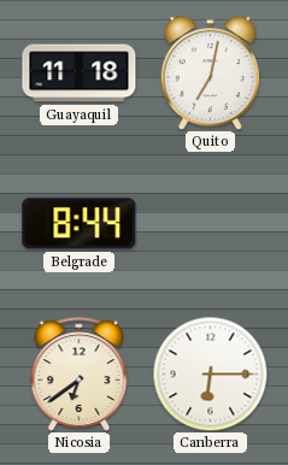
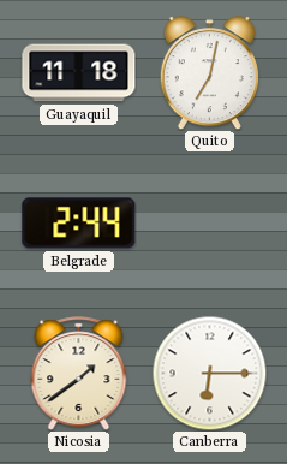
Belgrade: 8:44 -> 2:44 (79, 224)
Nicosia: 6:39 -> 1:39 (79, 374)
